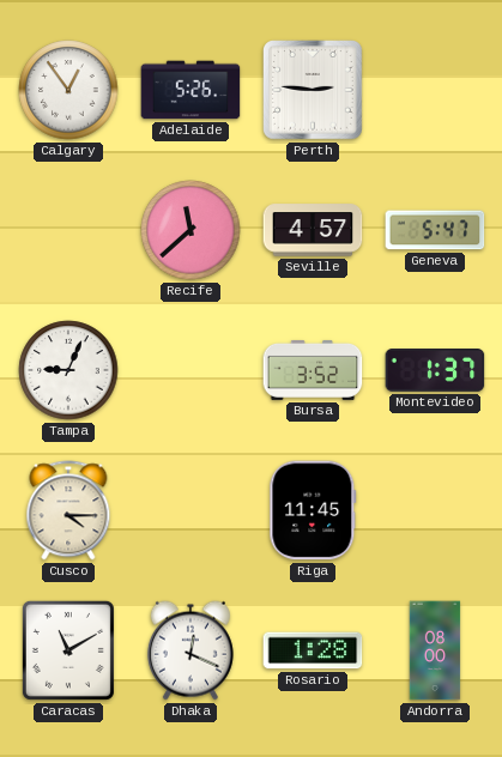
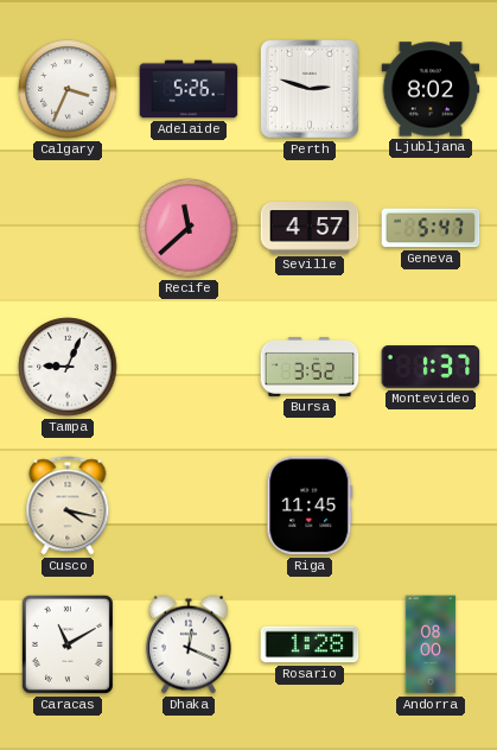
Calgary: 12:54 -> 3:34 (68, 89)
Perth: 2:46 -> 2:48 (311, 90)
Ljubljana: none -> 8:02 (431, 89)
Cusco: 4:15 -> 4:17 (68, 506)
